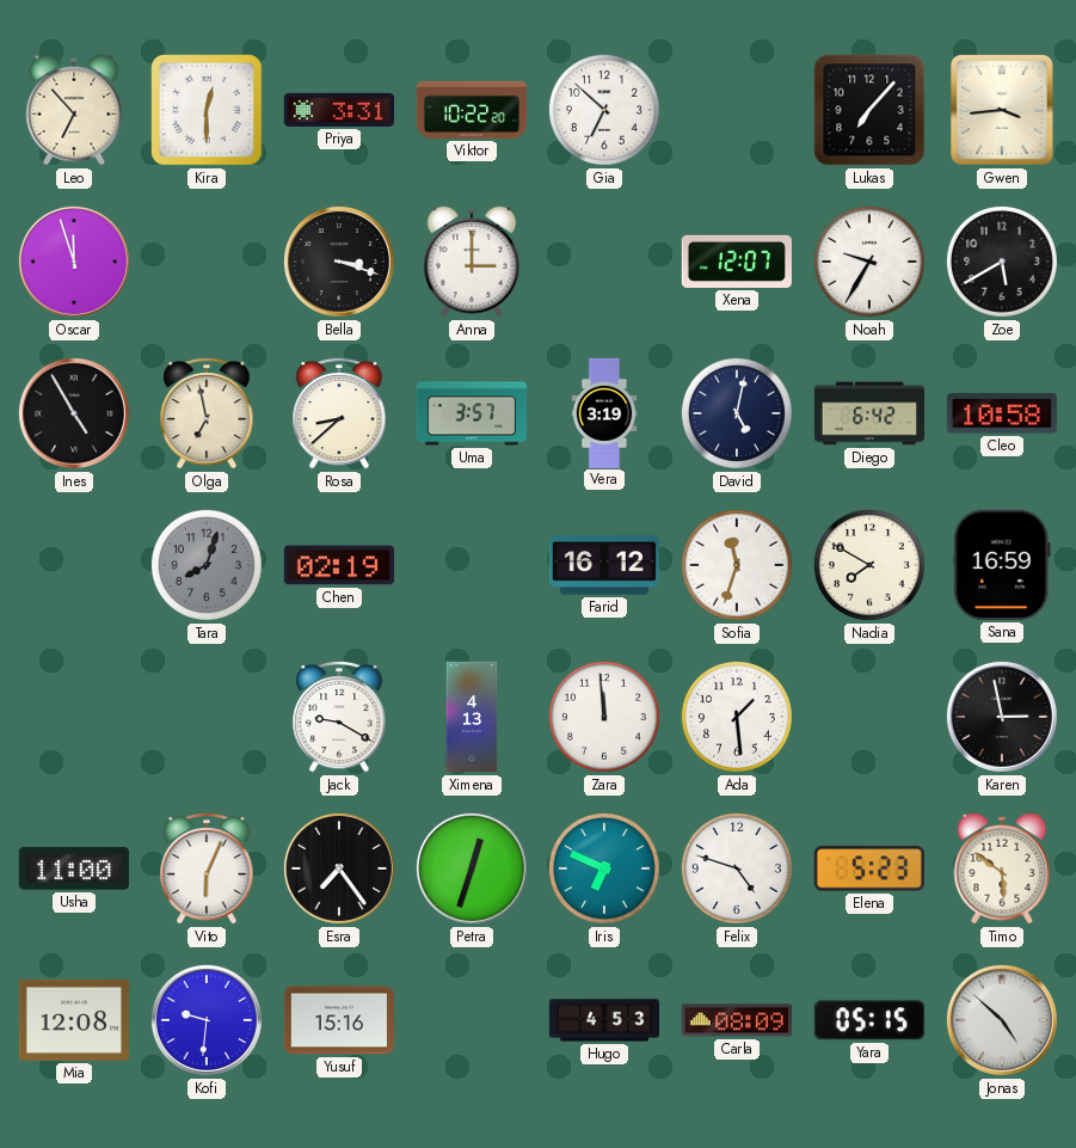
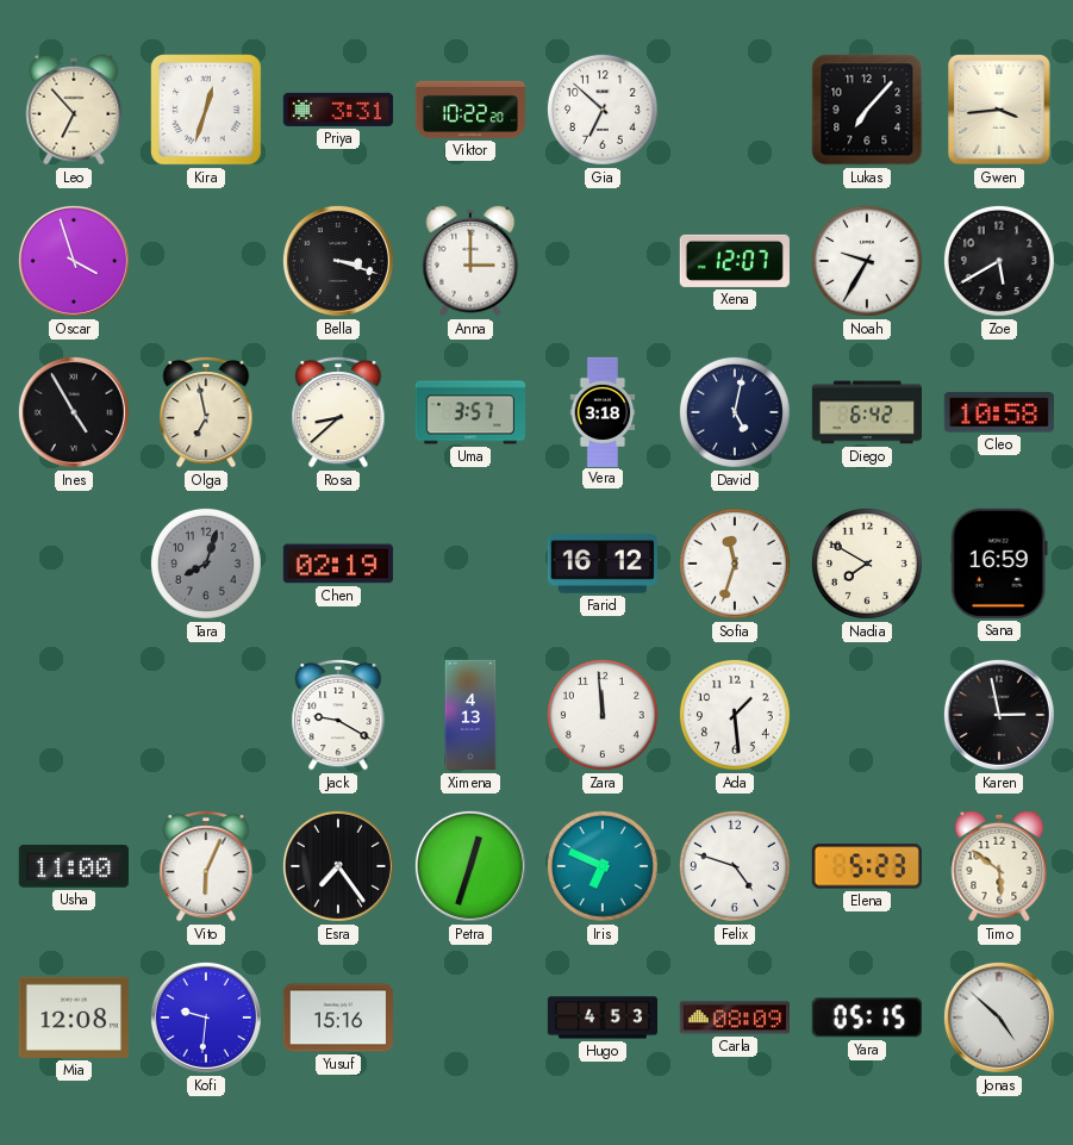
Kira: 12:30 -> 12:33 (206, 110)
Oscar: 11:57 -> 3:57 (74, 261)
Vera: 3:19 -> 3:18 (603, 411)
